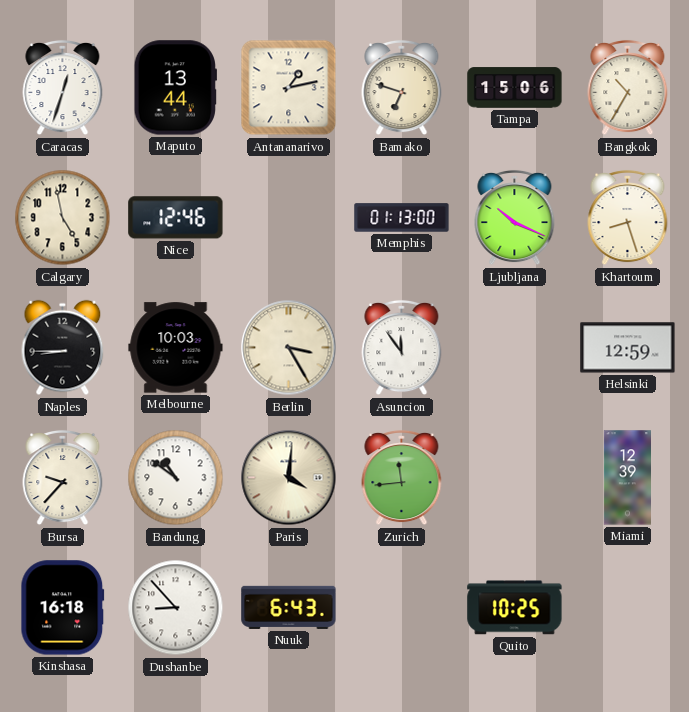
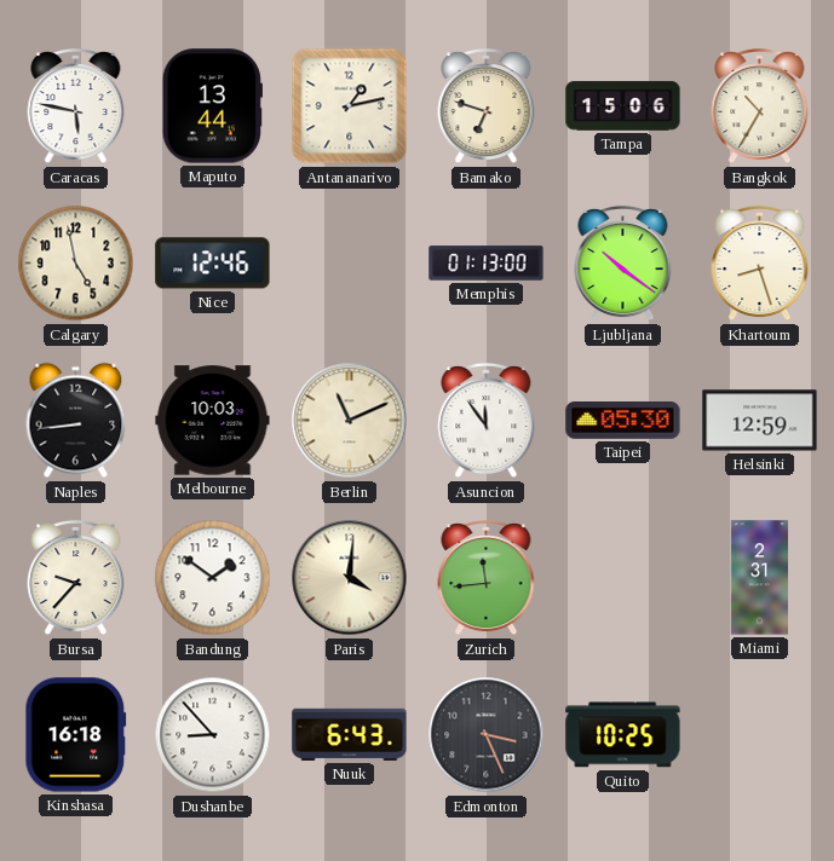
Caracas: 12:33 -> 5:47 (76, 106)
Ljubljana: 10:19 -> 10:21 (623, 264)
Naples: 8:45 -> 8:44 (76, 421)
Berlin: 3:25 -> 11:11 (350, 421)
Taipei: none -> 05:30 (623, 421)
Bandung: 10:51 -> 1:51 (213, 578)
Miami: 12:39 -> 2:31 (759, 578)
Edmonton: none -> 3:26 (487, 735)
